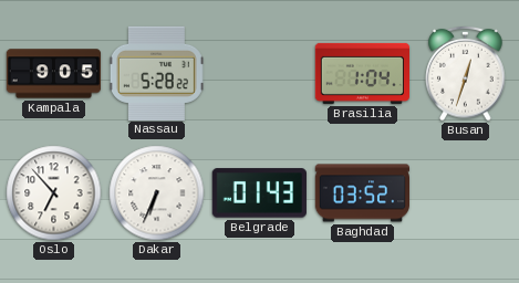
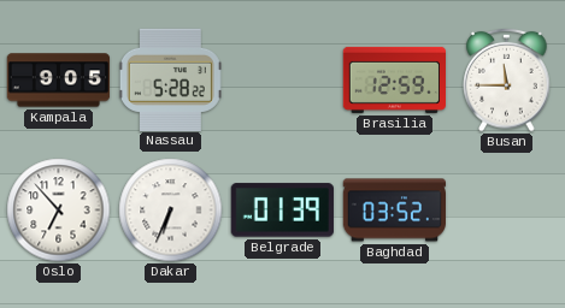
Brasilia: 1:04 -> 12:59 (394, 79)
Busan: 12:33 -> 11:45 (507, 79)
Belgrade: 01:43 -> 01:39 (282, 211)
